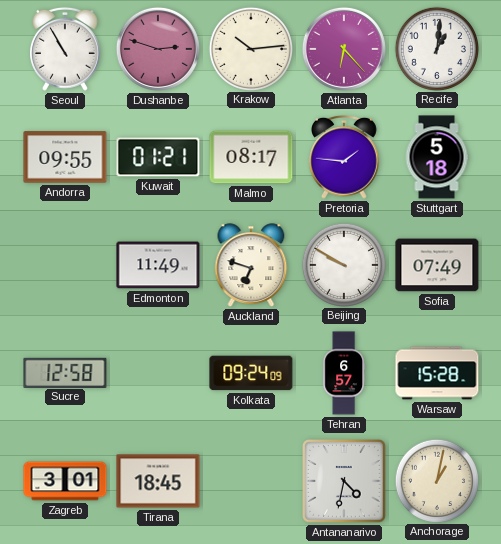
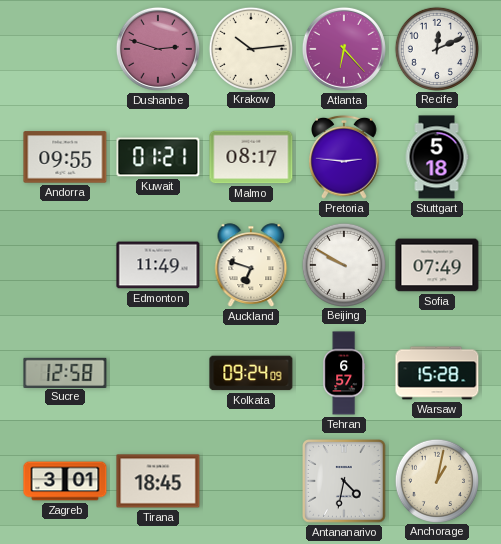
Seoul: 10:55 -> none (66, 49)
Recife: 1:01 -> 12:11 (436, 48)
Pretoria: 1:46 -> 2:46 (345, 157)
